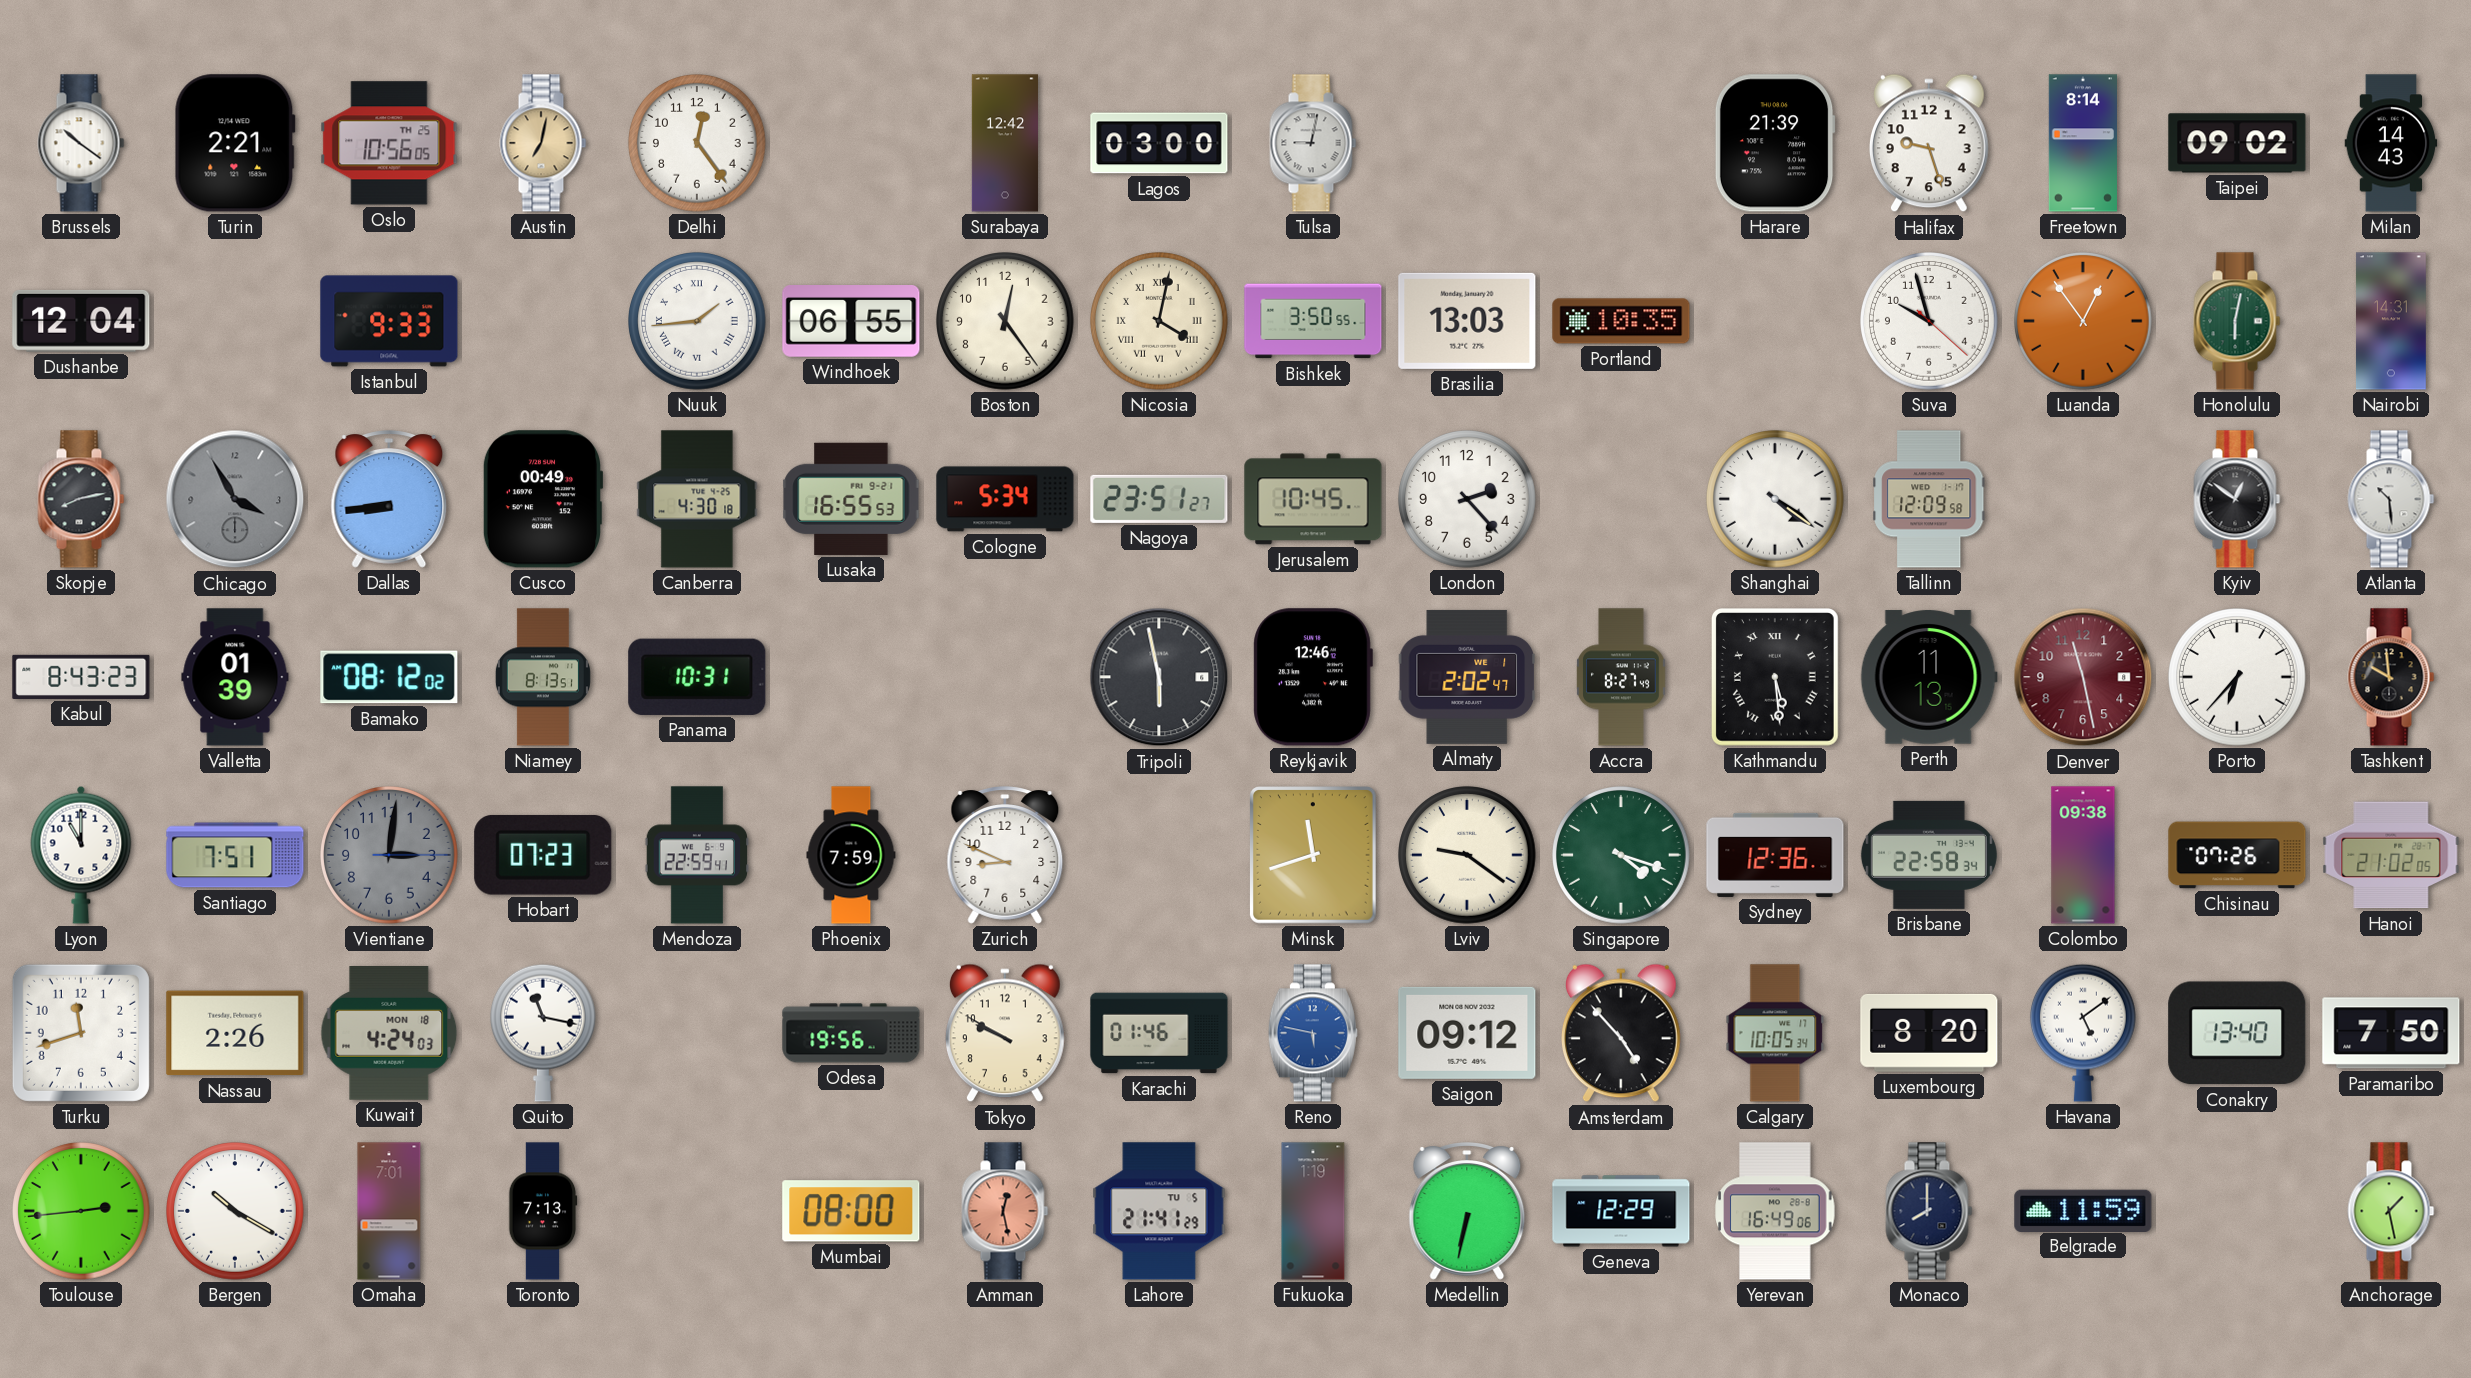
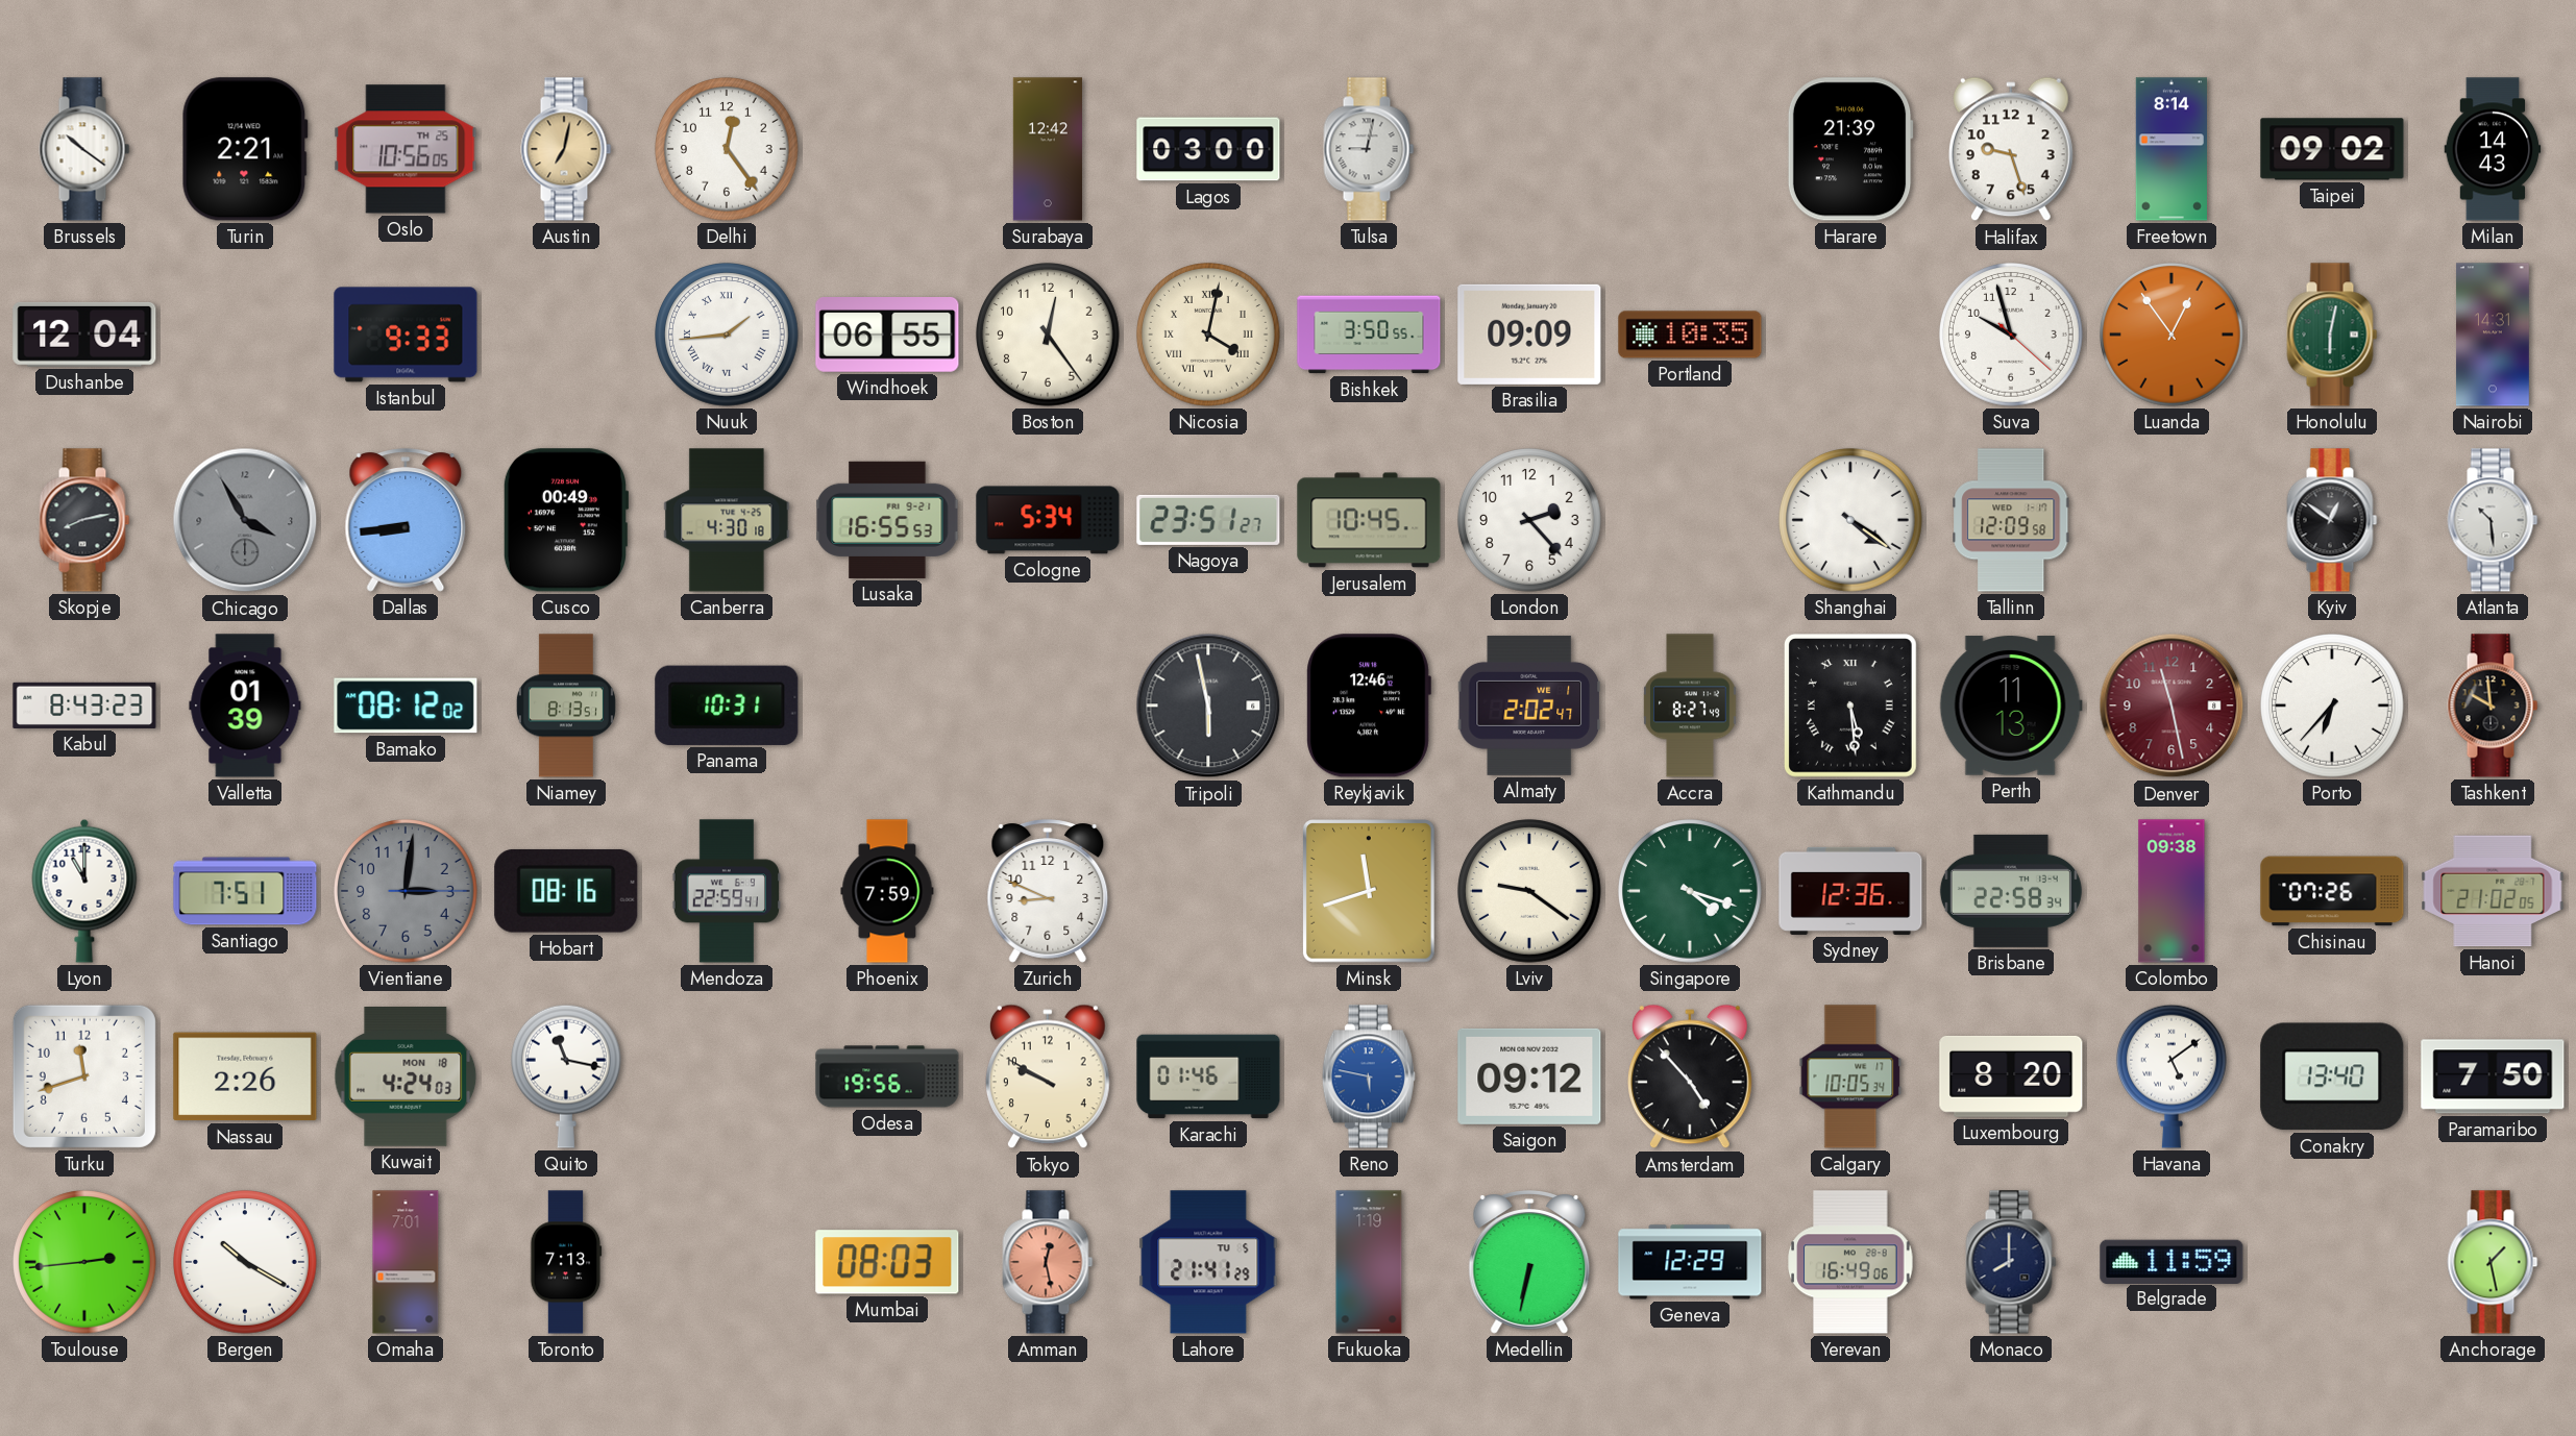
Brasilia: 13:03 -> 09:09 (1529, 335)
Hobart: 07:23 -> 08:16 (566, 891)
Mumbai: 08:00 -> 08:03 (887, 1262)
